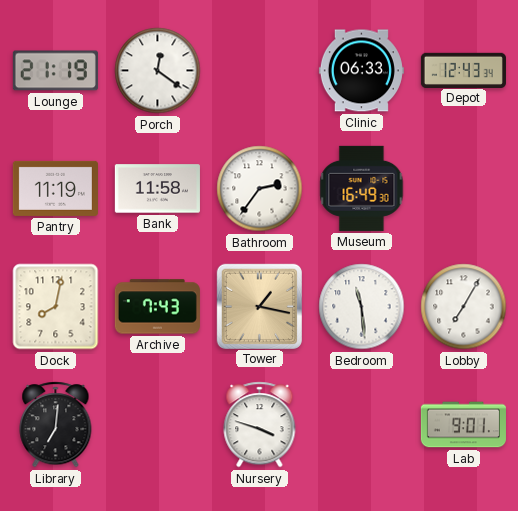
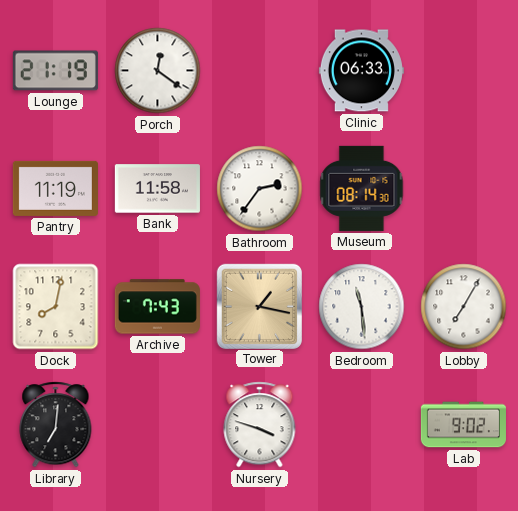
Depot: 12:43 -> none (463, 70)
Museum: 16:49 -> 08:14 (362, 188)
Lab: 9:01 -> 9:02 (463, 425)
